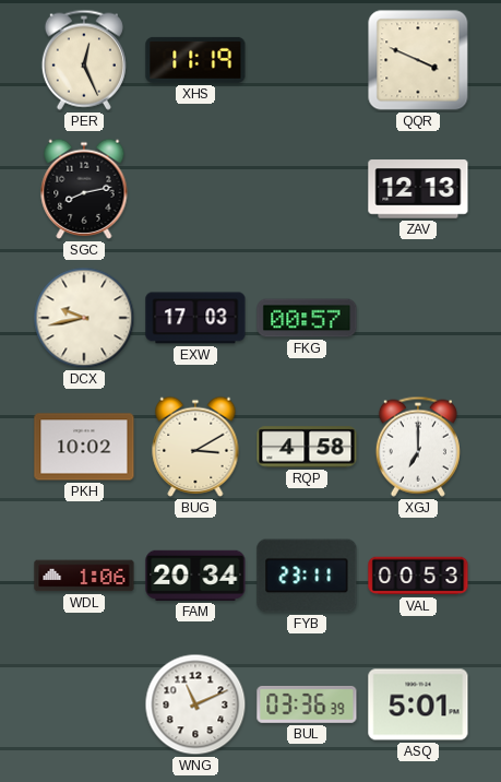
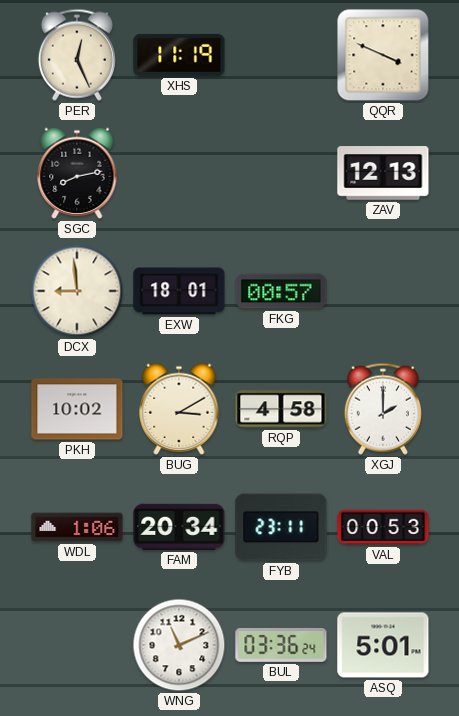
DCX: 9:43 -> 8:59 (77, 291)
EXW: 17:03 -> 18:01 (179, 291)
XGJ: 7:00 -> 2:00 (383, 409)
BUL: 03:36:39 -> 03:36:24 (281, 646)
